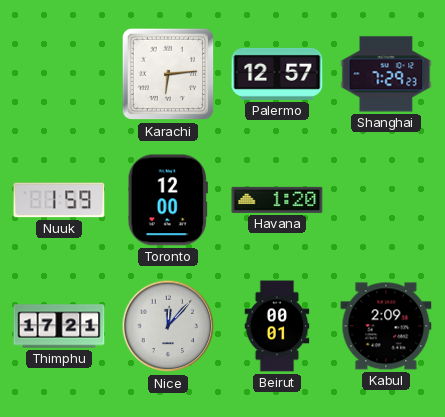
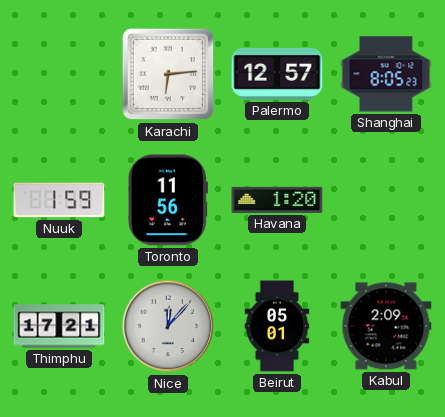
Shanghai: 7:29 -> 8:05 (386, 74)
Toronto: 12:00 -> 11:56 (168, 200)
Beirut: 00:01 -> 05:01 (277, 326)
